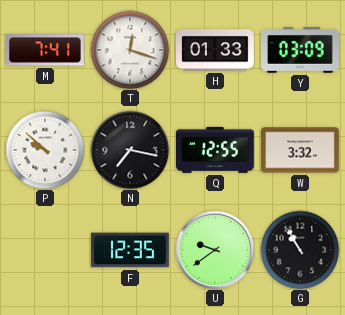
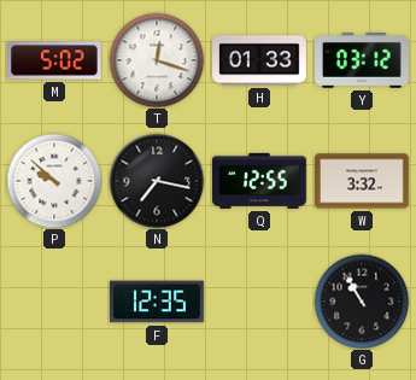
M: 7:41 -> 5:02 (55, 60)
Y: 03:09 -> 03:12 (363, 60)
U: 9:39 -> none (215, 250)
